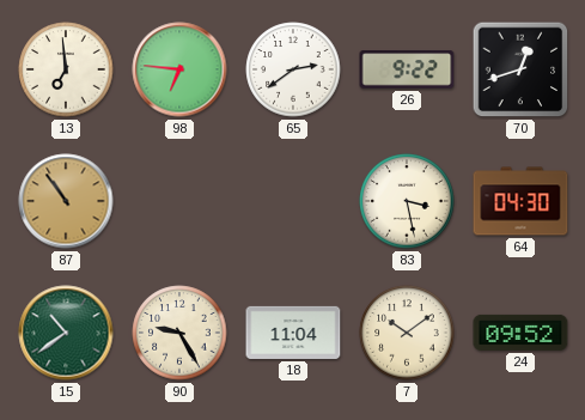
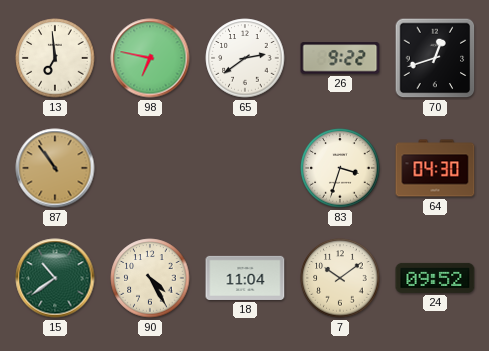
98: 6:46 -> 6:47 (150, 58)
83: 3:28 -> 3:33 (340, 168)
90: 9:25 -> 4:25 (150, 278)
